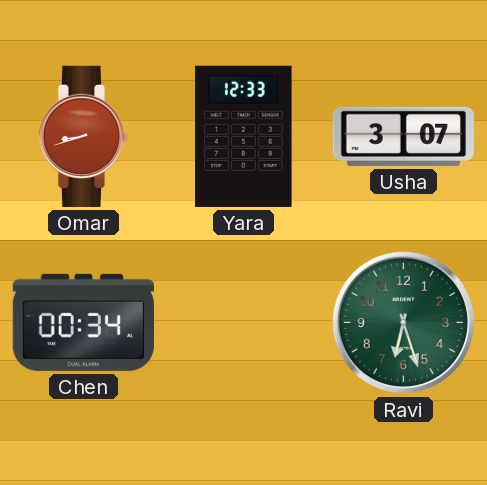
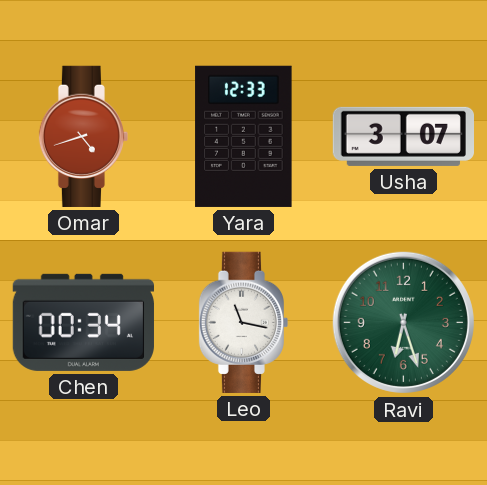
Omar: 8:42 -> 4:42 (83, 136)
Leo: none -> 11:17 (243, 322)
